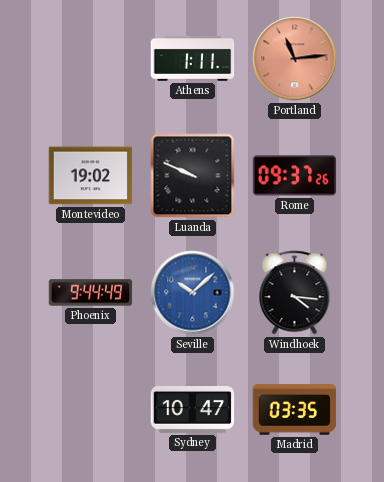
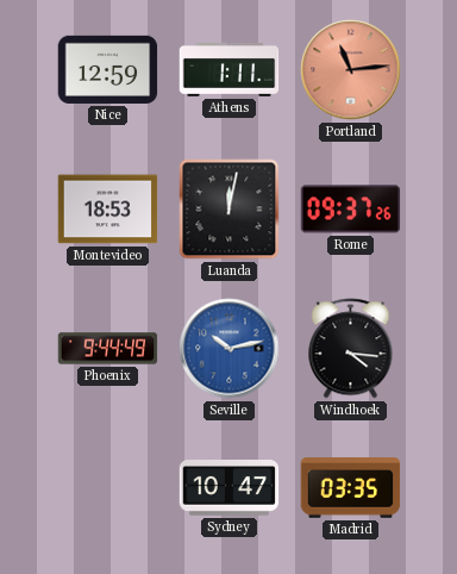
Nice: none -> 12:59 (108, 69)
Montevideo: 19:02 -> 18:53 (108, 210)
Luanda: 9:49 -> 12:02 (230, 210)
Seville: 10:08 -> 10:13 (230, 349)
